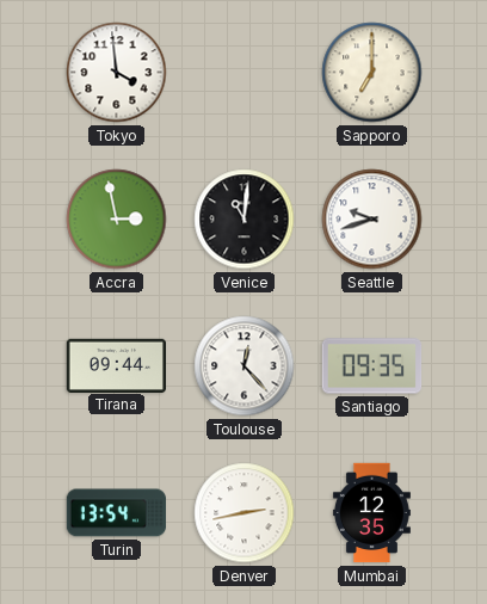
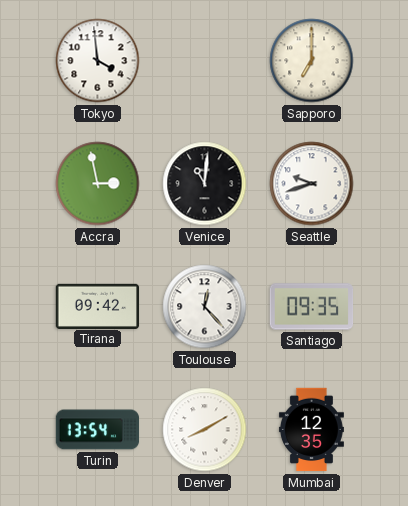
Tirana: 09:44 -> 09:42 (98, 306)
Denver: 2:43 -> 8:10 (205, 430)
